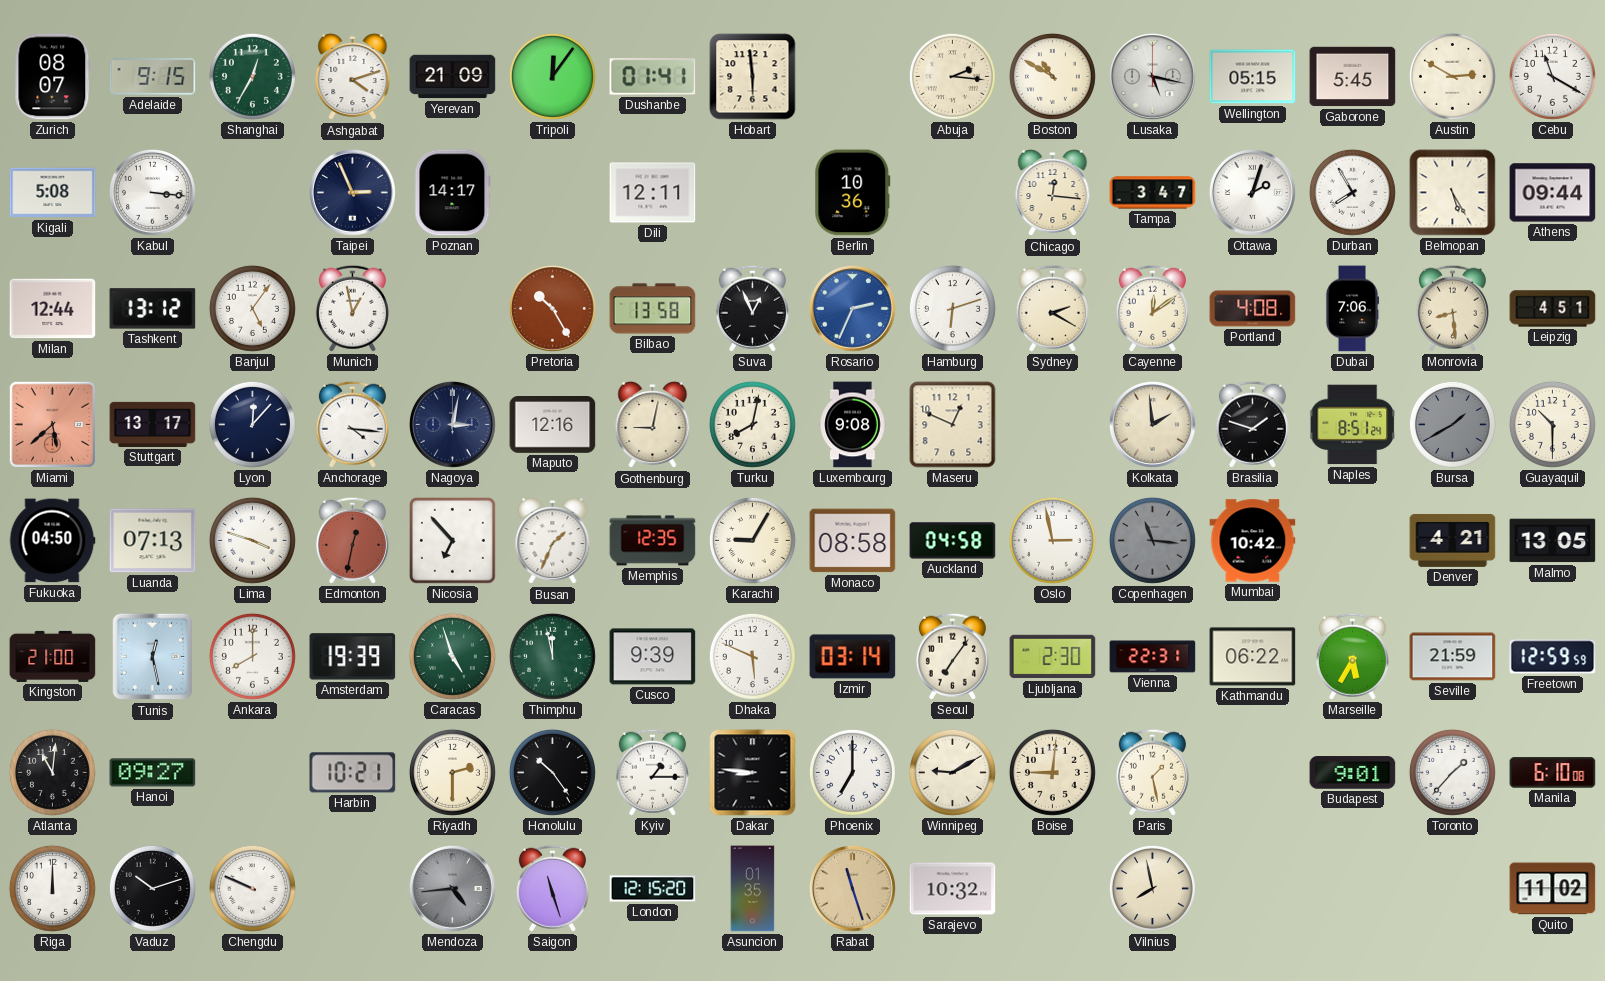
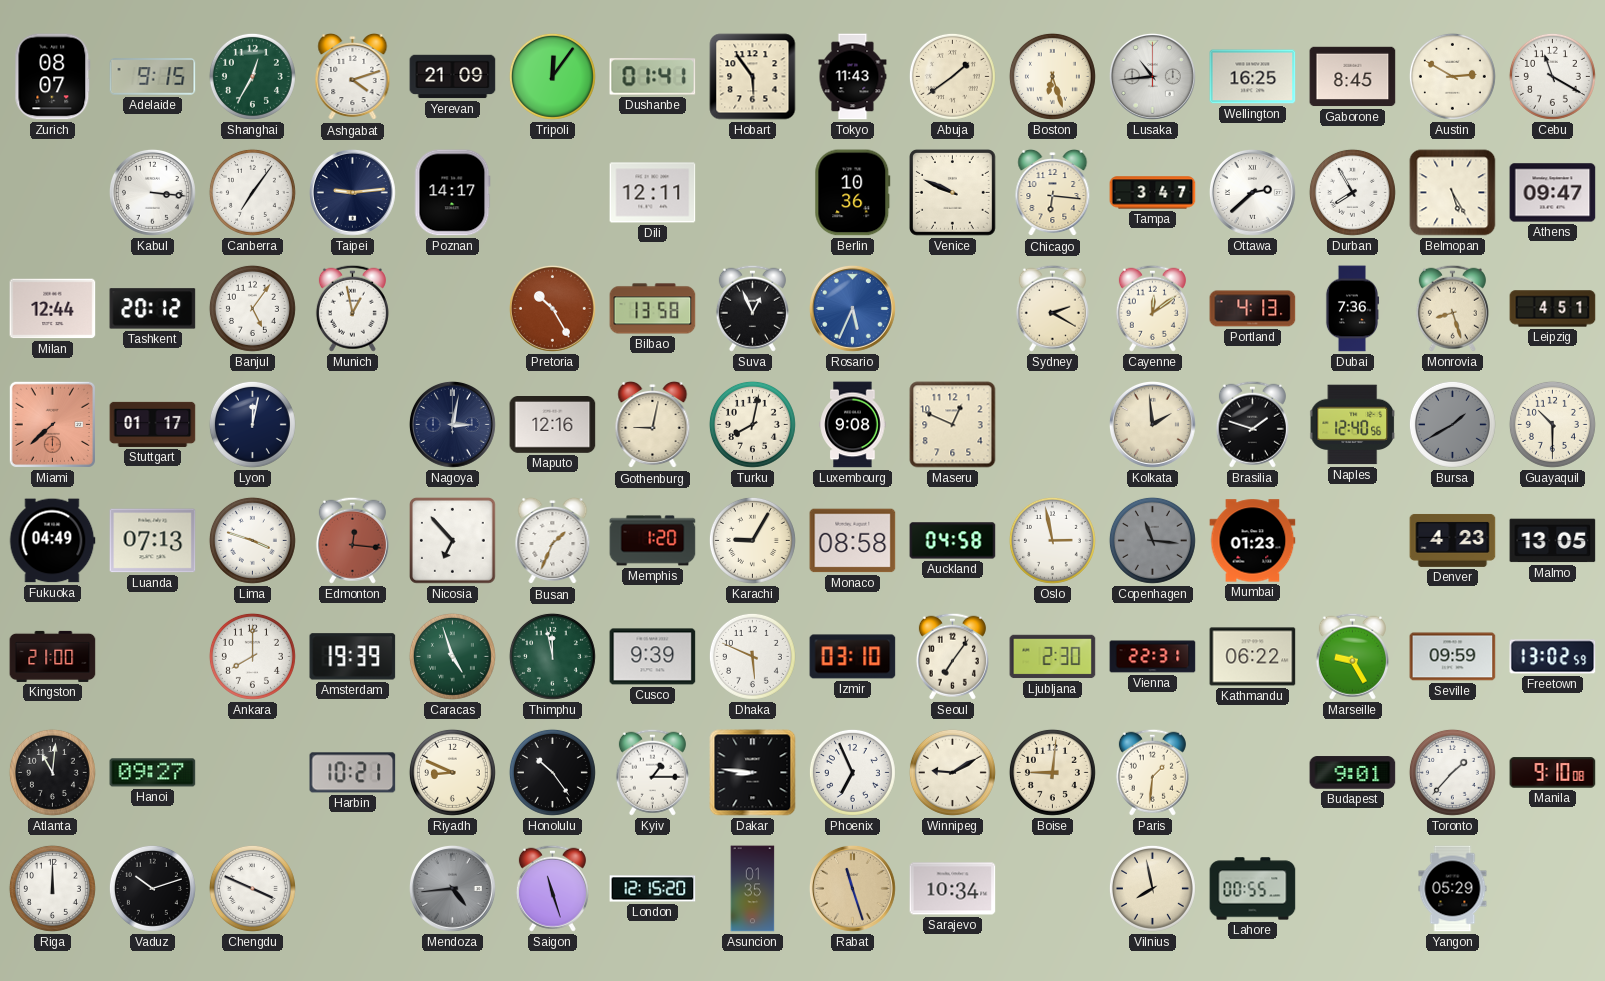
Hobart: 5:59 -> 5:54 (753, 77)
Tokyo: none -> 11:43 (853, 77)
Abuja: 2:16 -> 1:39 (952, 76)
Boston: 10:50 -> 6:27 (1052, 76)
Lusaka: 5:17 -> 10:44 (1152, 76)
Wellington: 05:15 -> 16:25 (1253, 77)
Gaborone: 5:45 -> 8:45 (1353, 77)
Kigali: 5:08 -> none (53, 193)
Canberra: none -> 7:06 (252, 192)
Taipei: 2:56 -> 9:14 (352, 192)
Venice: none -> 9:49 (953, 193)
Chicago: 12:16 -> 6:16 (1053, 193)
Ottawa: 2:03 -> 2:38 (1252, 192)
Athens: 09:44 -> 09:47 (1553, 193)
Tashkent: 13:12 -> 20:12 (153, 309)
Rosario: 2:34 -> 5:34 (852, 308)
Hamburg: 6:12 -> none (952, 308)
Portland: 4:08 -> 4:13 (1253, 309)
Dubai: 7:06 -> 7:36 (1352, 309)
Monrovia: 8:29 -> 8:27 (1452, 308)
Miami: 5:38 -> 7:38 (52, 424)
Stuttgart: 13:17 -> 01:17 (153, 424)
Lyon: 12:07 -> 12:02 (252, 424)
Anchorage: 4:16 -> none (352, 424)
Naples: 8:51 -> 12:40 (1353, 425)
Fukuoka: 04:50 -> 04:49 (52, 541)
Edmonton: 12:32 -> 12:16 (352, 540)
Memphis: 12:35 -> 1:20 (653, 541)
Mumbai: 10:42 -> 01:23 (1253, 541)
Denver: 4:21 -> 4:23 (1453, 540)
Tunis: 12:28 -> none (153, 657)
Izmir: 03:14 -> 03:10 (853, 657)
Marseille: 5:35 -> 9:25 (1352, 656)
Seville: 21:59 -> 09:59 (1453, 657)
Freetown: 12:59 -> 13:02 (1553, 657)
Riyadh: 2:30 -> 8:49 (452, 772)
Phoenix: 7:00 -> 6:56 (852, 772)
Paris: 1:28 -> 1:31 (1152, 772)
Manila: 6:10 -> 9:10 (1553, 773)
Chengdu: 9:49 -> 3:49 (252, 888)
Sarajevo: 10:32 -> 10:34 (953, 889)
Lahore: none -> 00:55 (1253, 889)
Yangon: none -> 05:29 (1453, 889)
Quito: 11:02 -> none (1553, 889)
